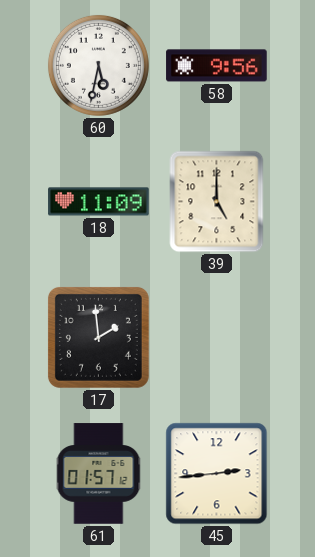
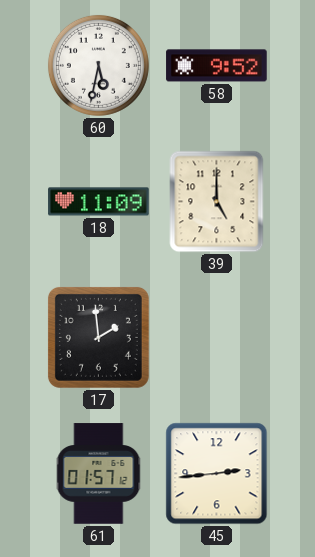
58: 9:56 -> 9:52 (217, 66)
